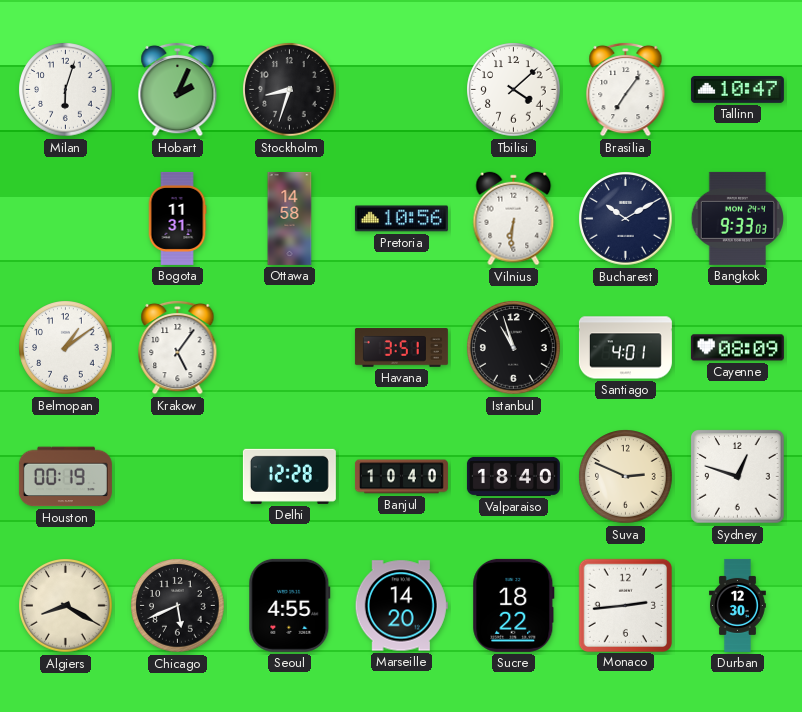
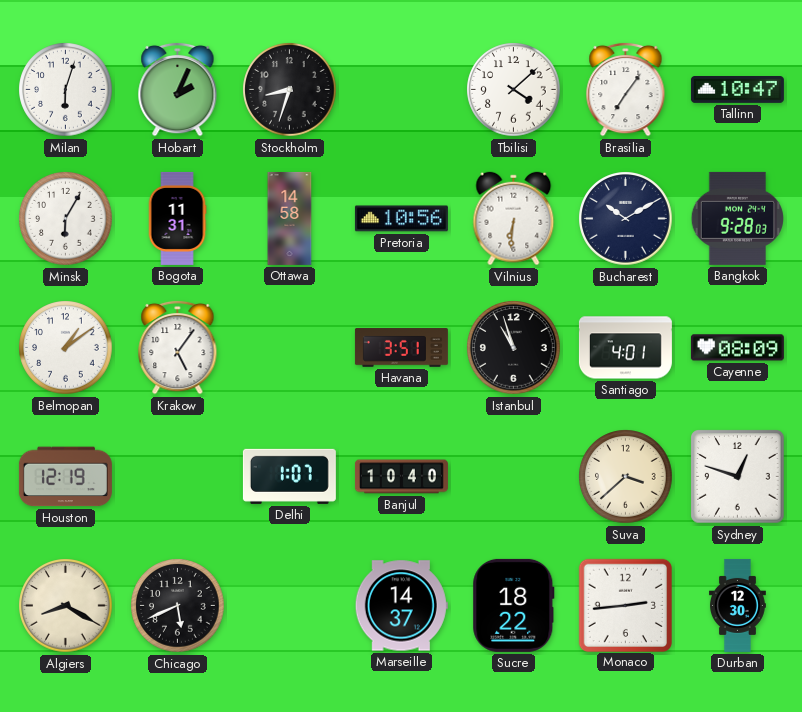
Minsk: none -> 6:05 (66, 219)
Bangkok: 9:33 -> 9:28 (737, 218)
Houston: 00:19 -> 12:19 (65, 477)
Delhi: 12:28 -> 1:07 (289, 476)
Valparaiso: 18:40 -> none (513, 476)
Suva: 2:49 -> 3:38 (626, 477)
Seoul: 4:55 -> none (290, 605)
Marseille: 14:20 -> 14:37 (401, 606)
